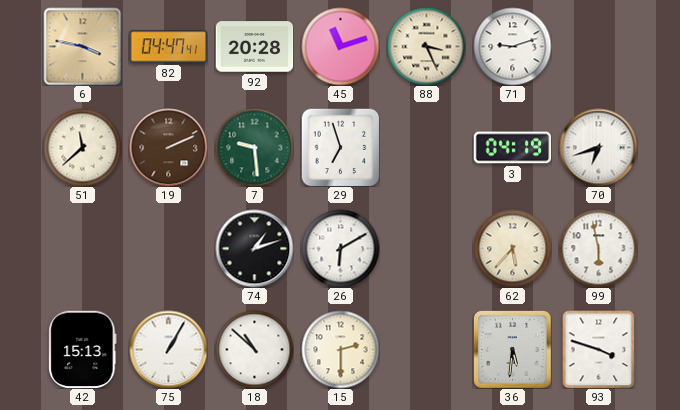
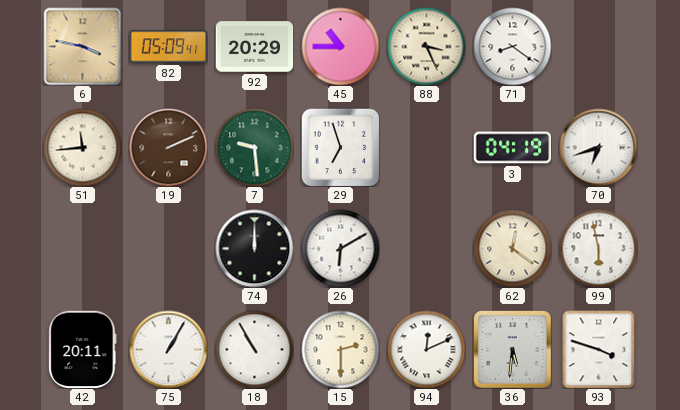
82: 04:47 -> 05:09 (168, 47)
92: 20:28 -> 20:29 (254, 47)
45: 11:12 -> 10:45 (340, 46)
71: 9:12 -> 8:21 (512, 46)
51: 11:38 -> 11:44 (82, 147)
74: 1:12 -> 12:00 (254, 248)
62: 5:37 -> 12:21 (512, 248)
42: 15:13 -> 20:11 (83, 349)
18: 10:52 -> 10:55 (254, 349)
94: none -> 12:11 (426, 349)
